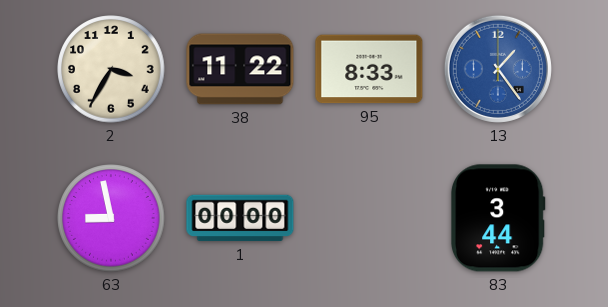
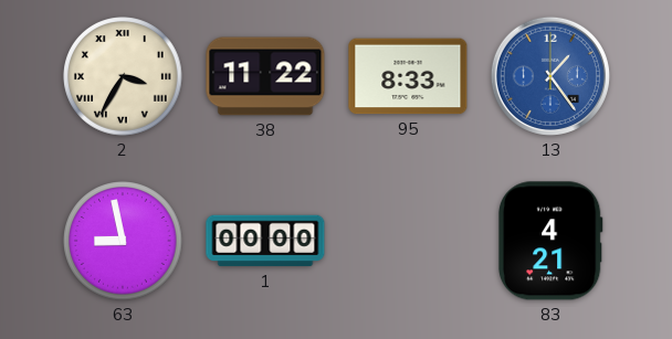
2 numerals: Arabic -> Roman (123, 76)
83: 3:44 -> 4:21 (550, 241)
